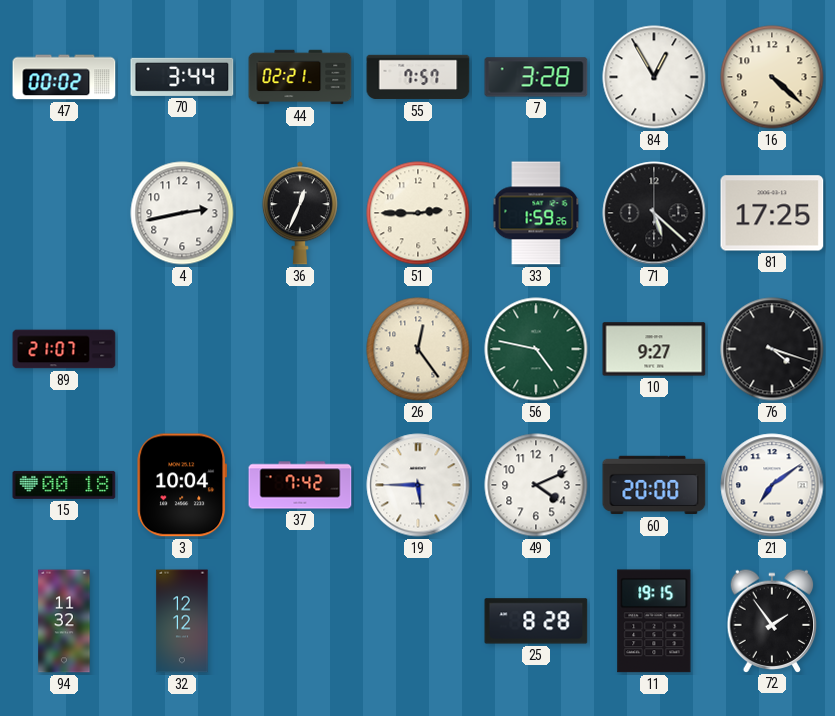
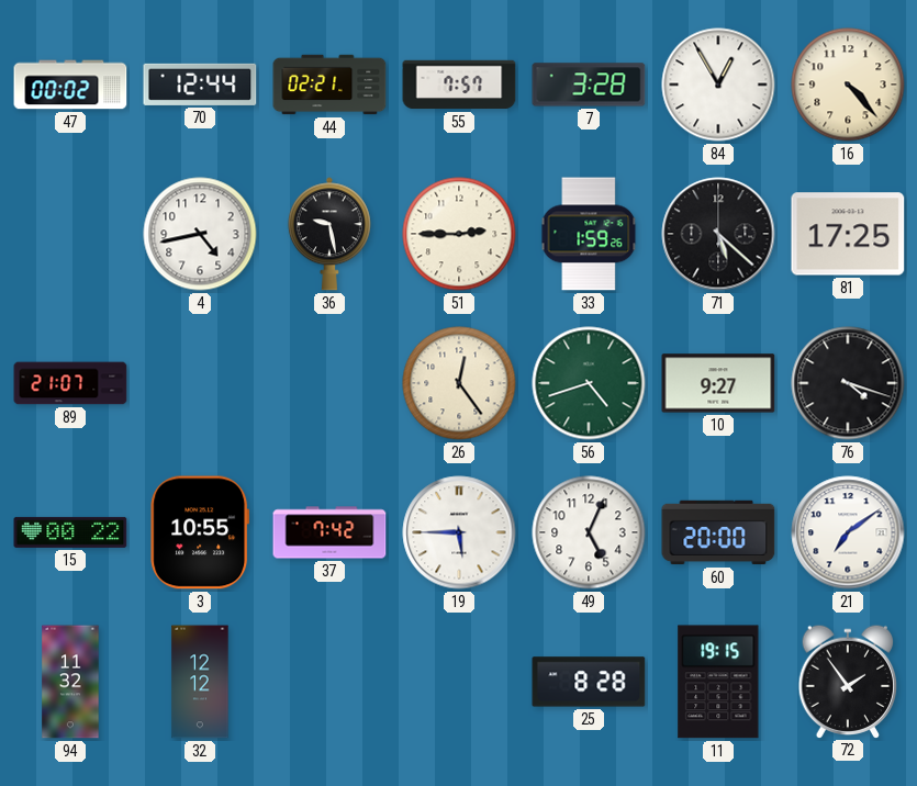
70: 3:44 -> 12:44 (200, 85)
16: 4:22 -> 4:23 (848, 85)
4: 2:43 -> 4:43 (200, 234)
36: 12:34 -> 9:28 (329, 234)
56: 4:47 -> 4:42 (589, 383)
15: 00:18 -> 00:22 (70, 532)
3: 10:04 -> 10:55 (200, 532)
49: 4:11 -> 5:04 (589, 532)
